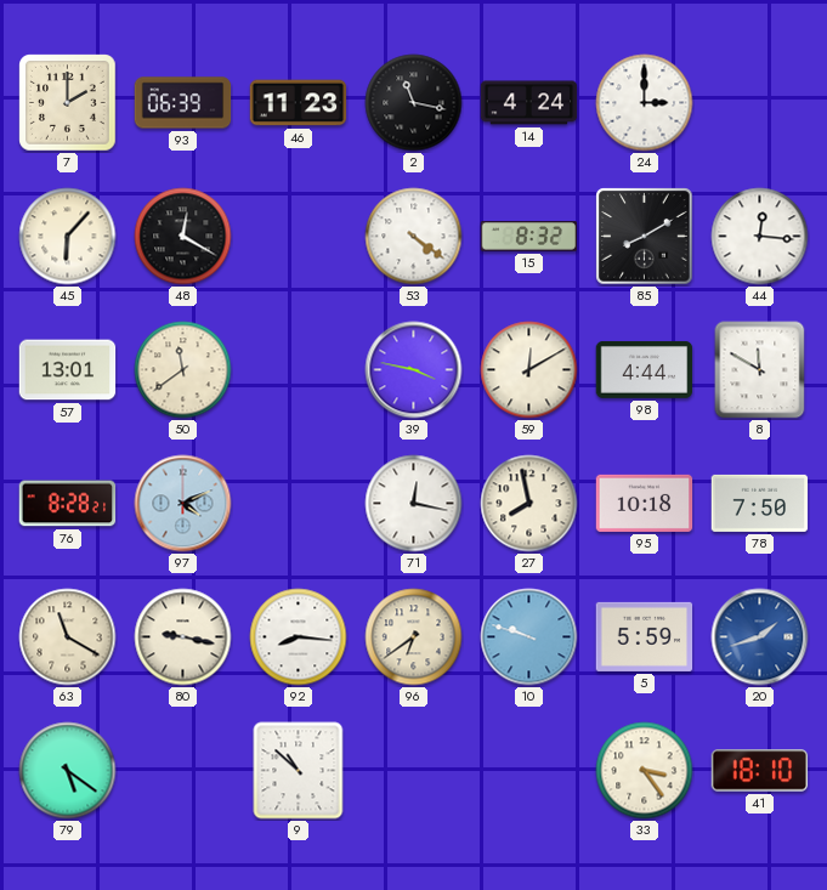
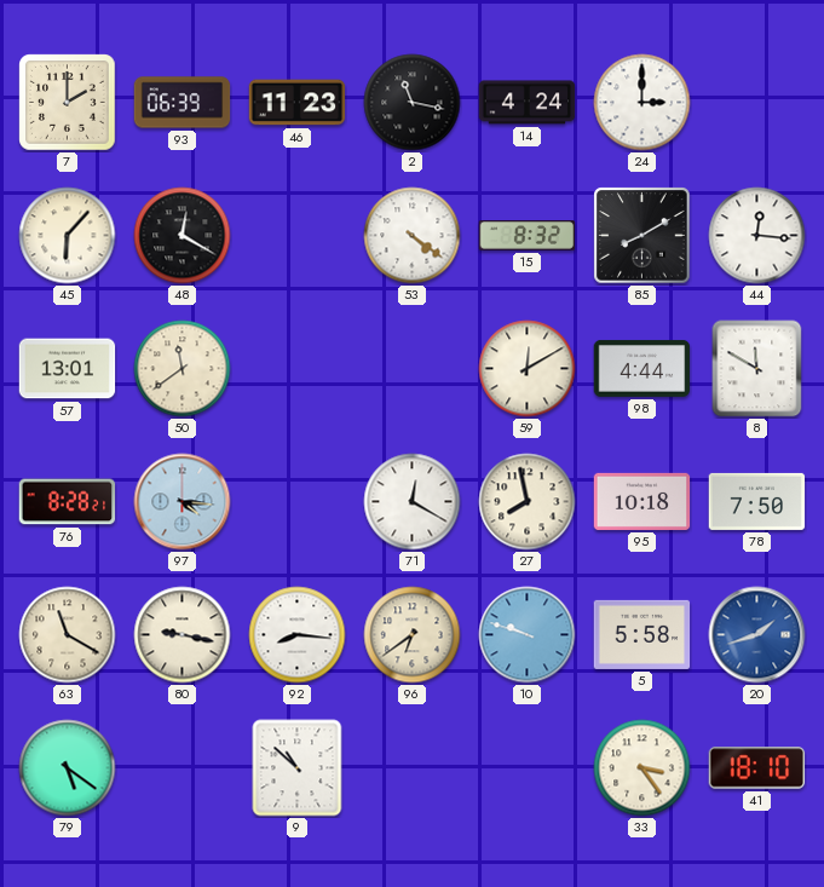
39: 3:47 -> none (414, 370)
97: 4:11 -> 4:16 (183, 502)
71: 12:17 -> 12:20 (413, 502)
5: 5:59 -> 5:58 (643, 634)
